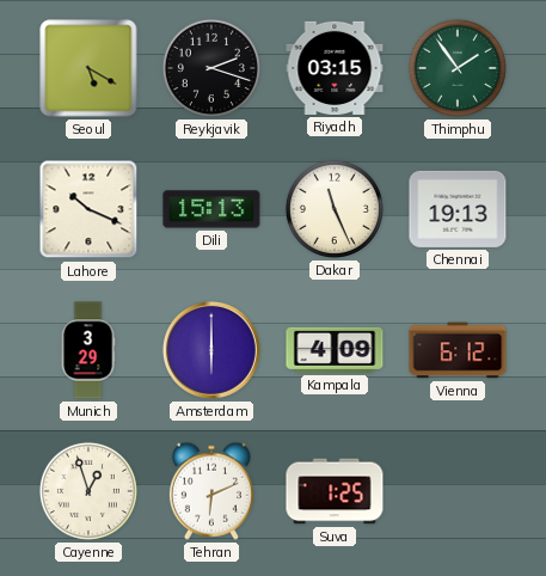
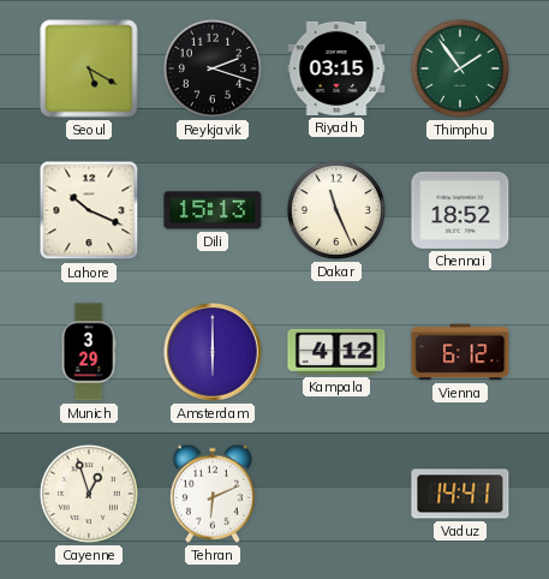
Chennai: 19:13 -> 18:52 (460, 210)
Kampala: 4:09 -> 4:12 (336, 352)
Suva: 1:25 -> none (335, 491)
Vaduz: none -> 14:41 (460, 494)
